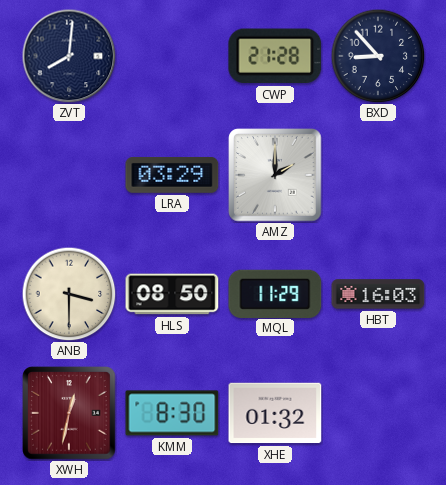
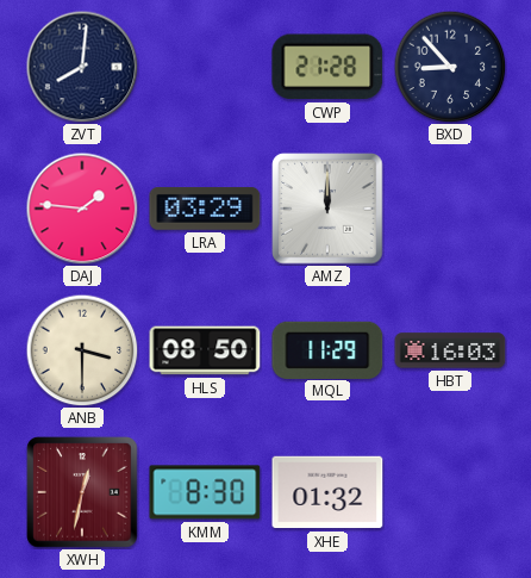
DAJ: none -> 1:46 (82, 209)
AMZ: 2:00 -> 12:00 (327, 209)
